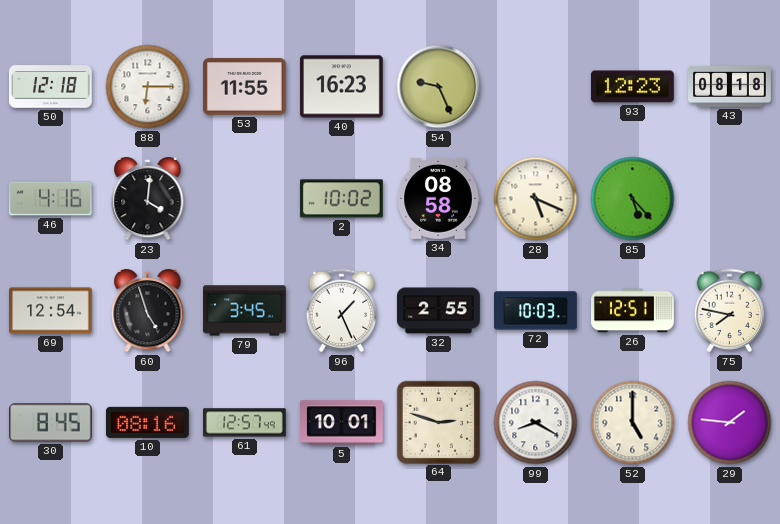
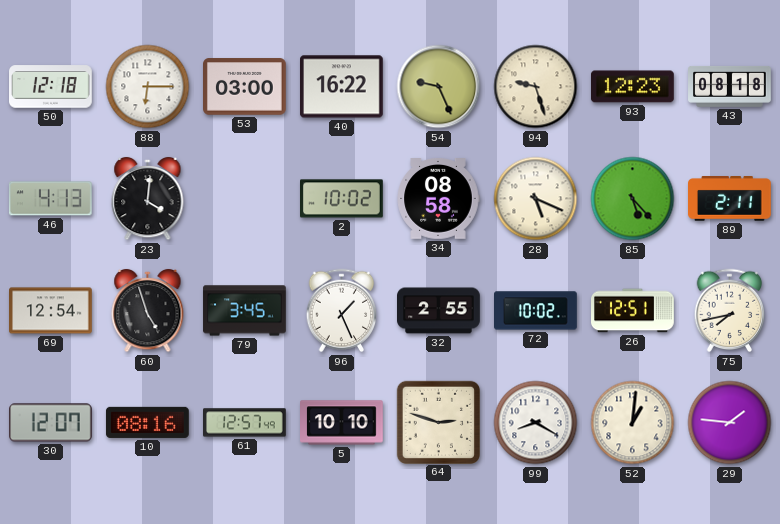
53: 11:55 -> 03:00 (245, 87)
40: 16:23 -> 16:22 (342, 87)
94: none -> 9:27 (536, 87)
46: 4:16 -> 4:13 (50, 199)
89: none -> 2:11 (730, 199)
72: 10:03 -> 10:02 (536, 311)
75: 7:47 -> 7:43 (730, 311)
30: 8:45 -> 12:07 (51, 423)
5: 10:01 -> 10:10 (342, 423)
52: 5:00 -> 1:01 (633, 423)
